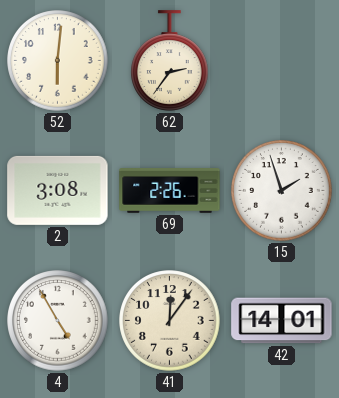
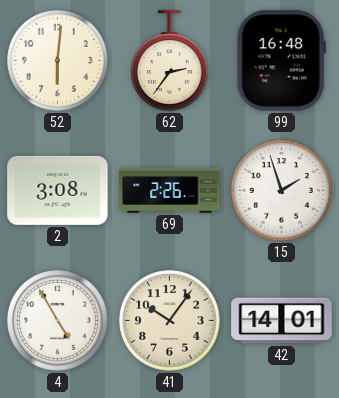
99: none -> 16:48 (281, 61)
41: 12:06 -> 10:06 (170, 321)
